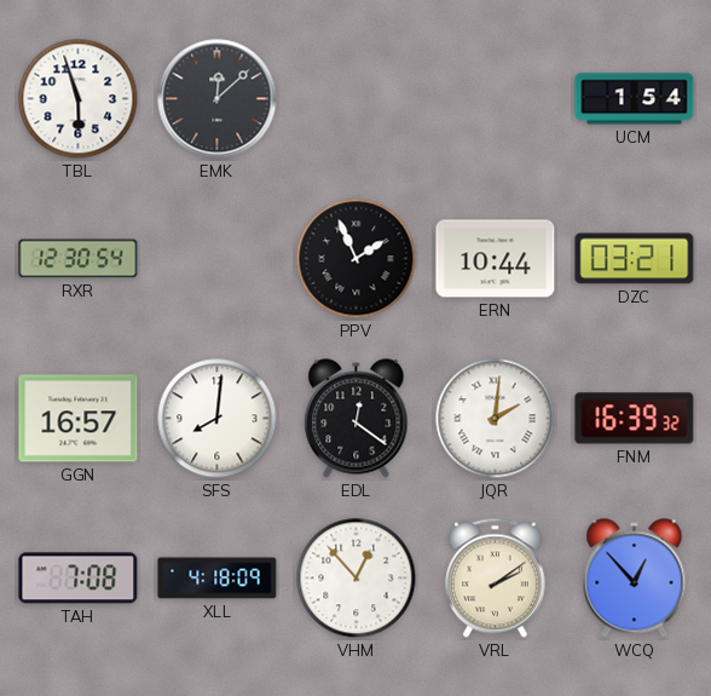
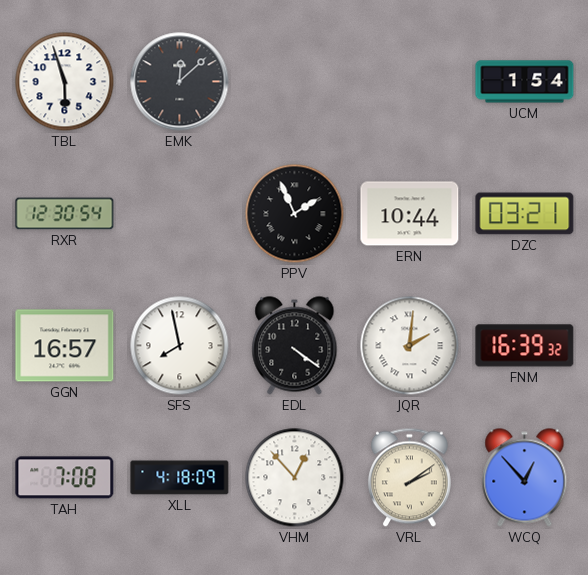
SFS: 8:01 -> 7:58 (180, 346)
EDL: 12:21 -> 4:21 (295, 346)
